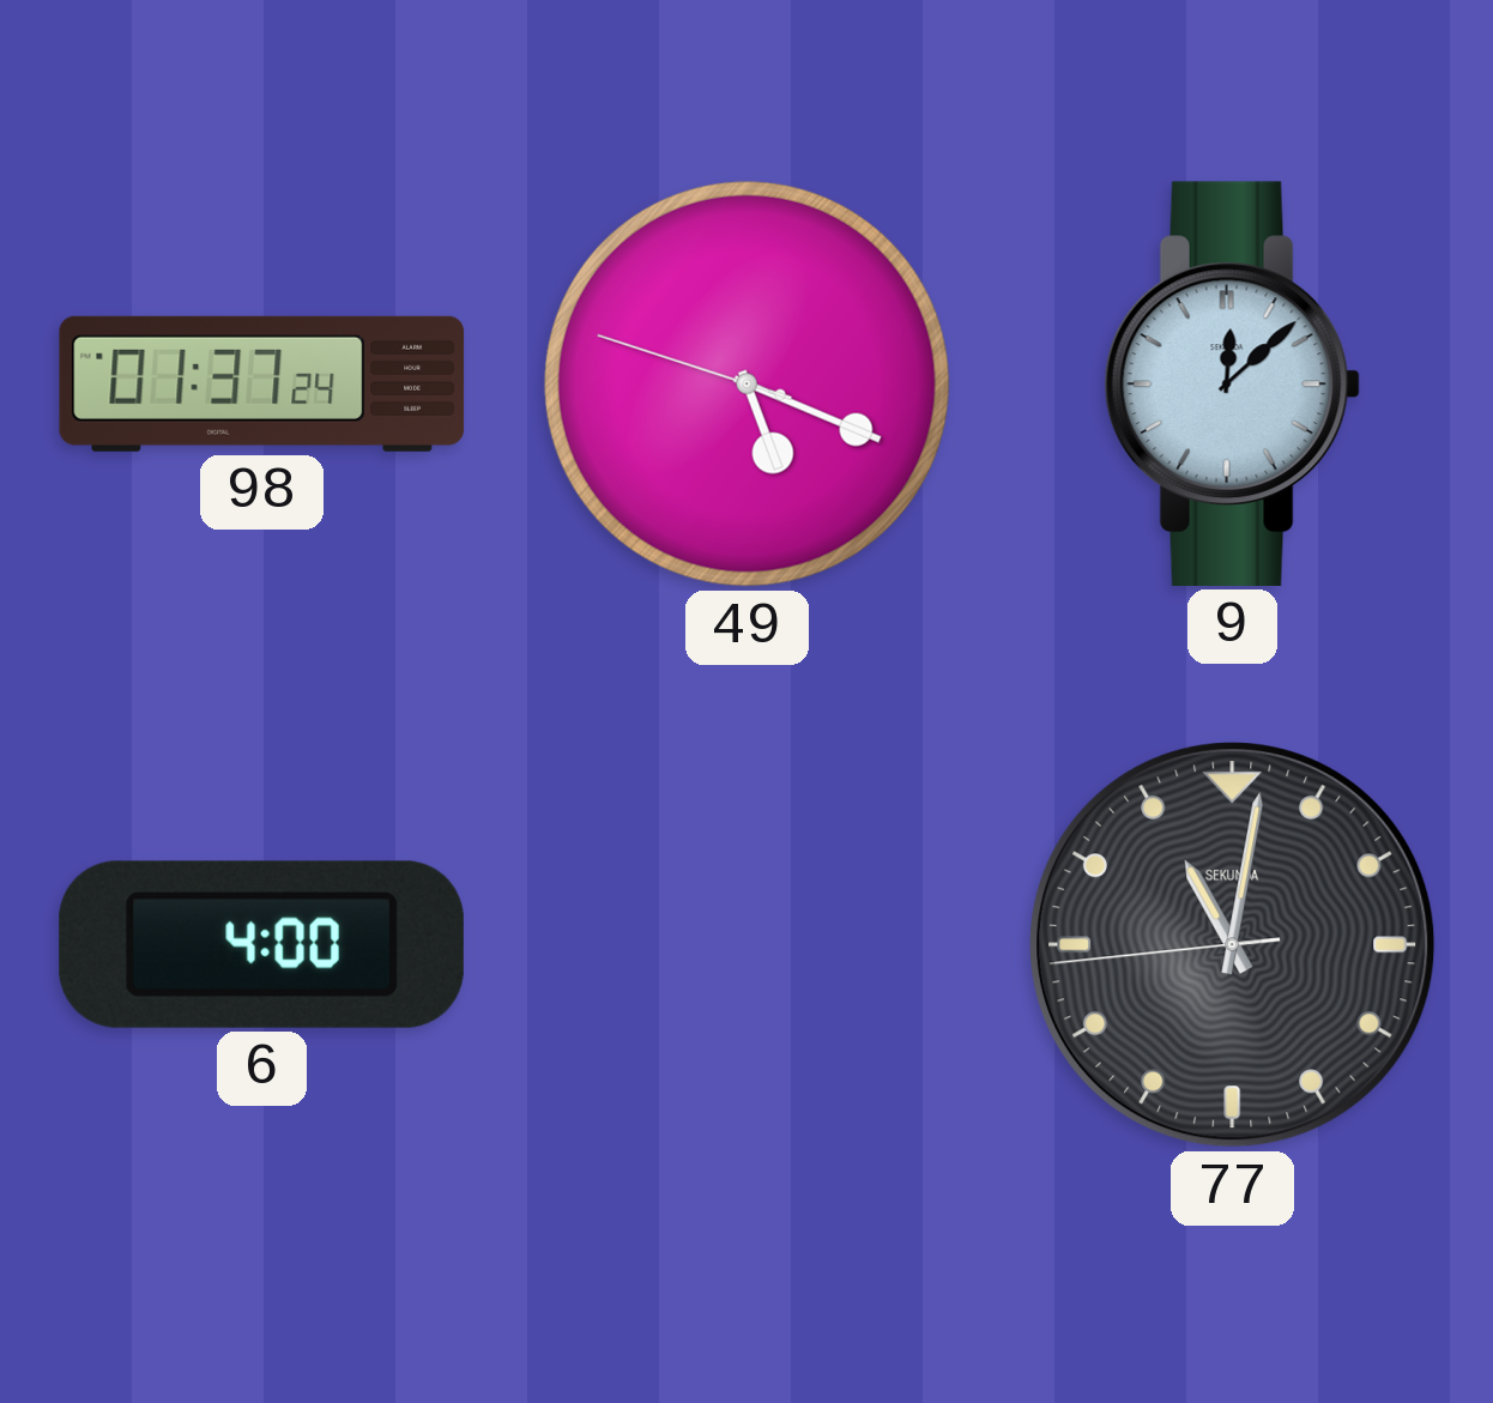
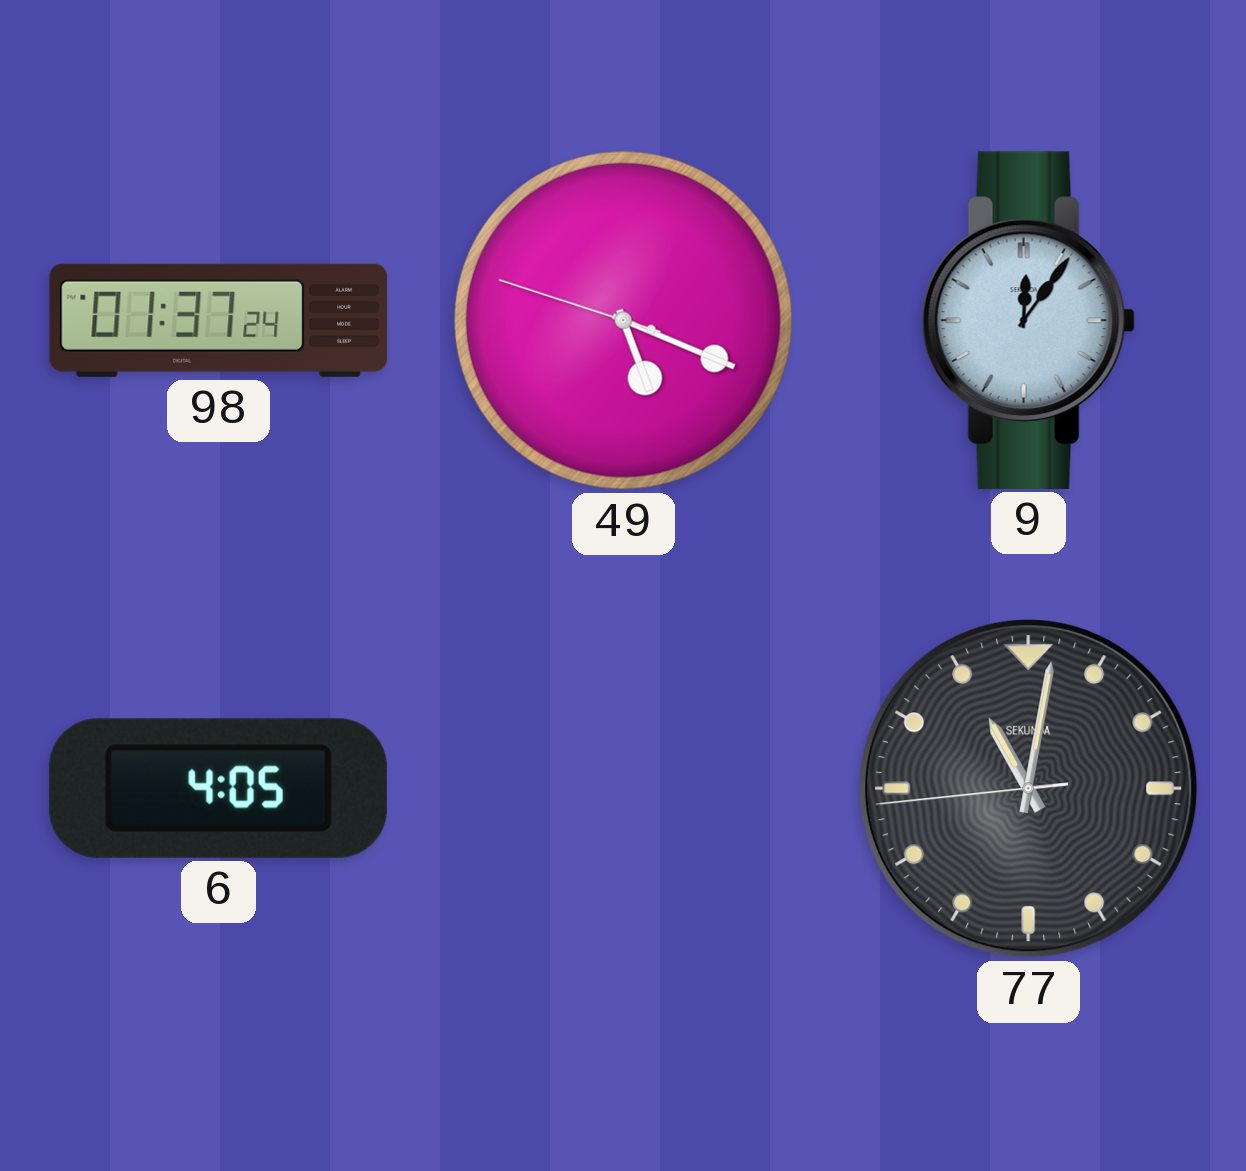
9: 12:08 -> 12:06 (1028, 320)
6: 4:00 -> 4:05 (218, 788)
